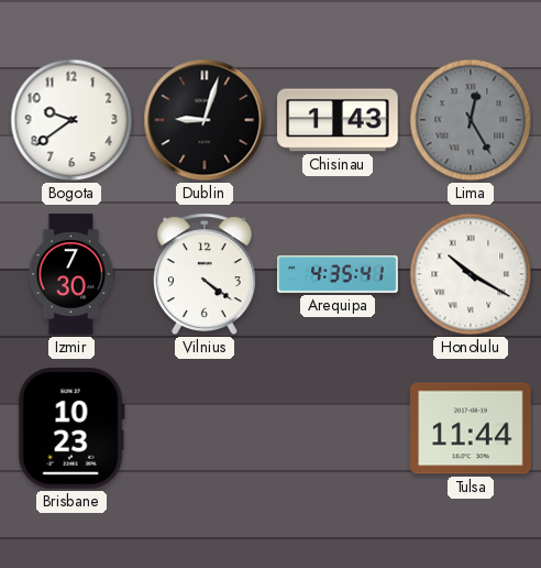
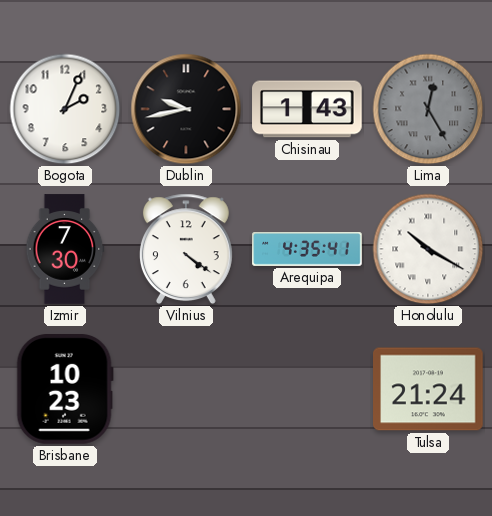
Bogota: 9:39 -> 2:04 (65, 109)
Dublin: 9:03 -> 9:43 (186, 109)
Tulsa: 11:44 -> 21:24 (428, 389)
